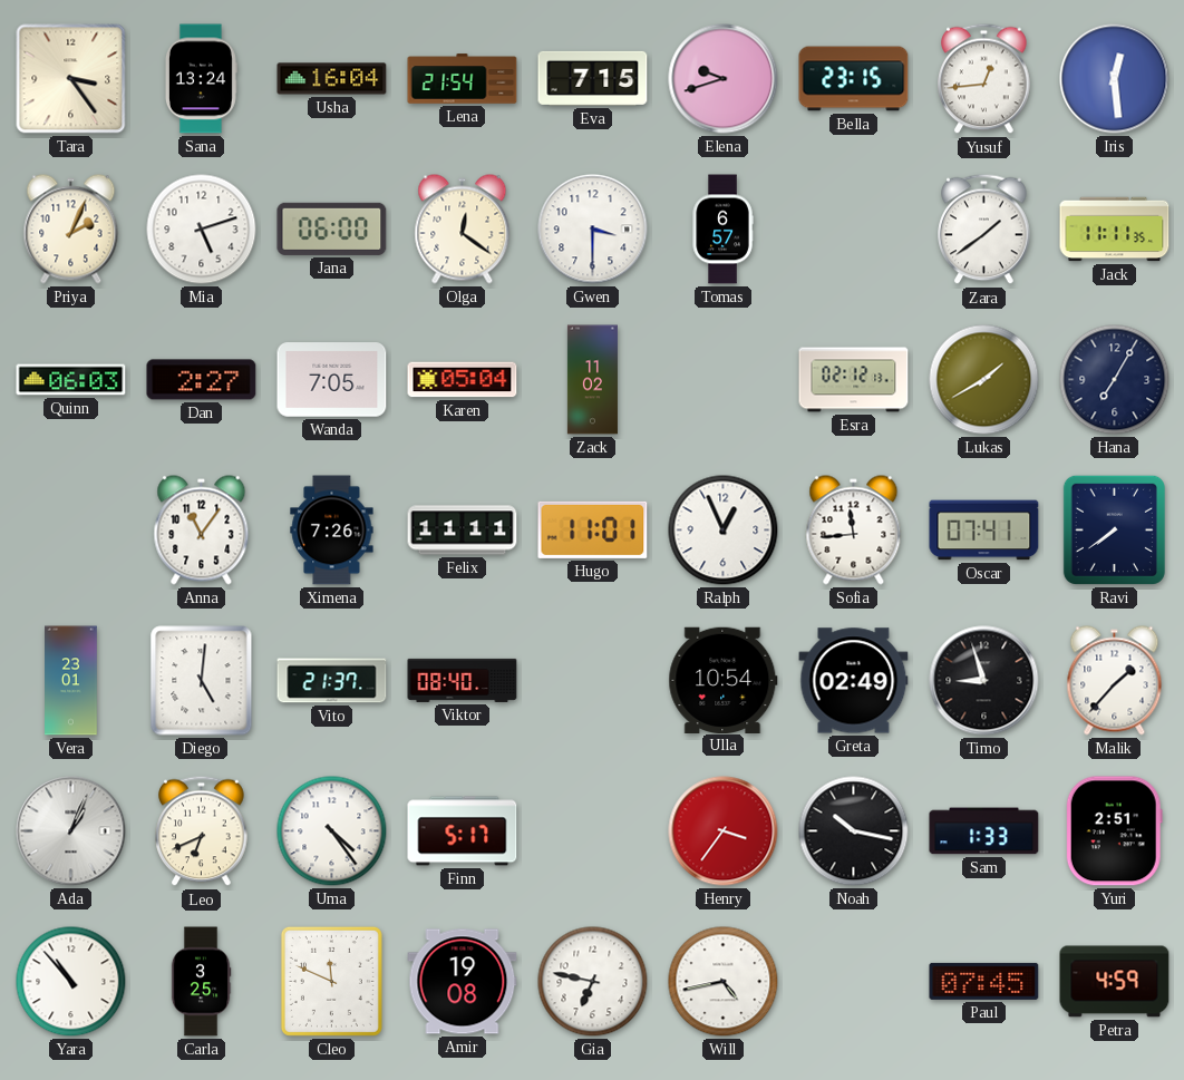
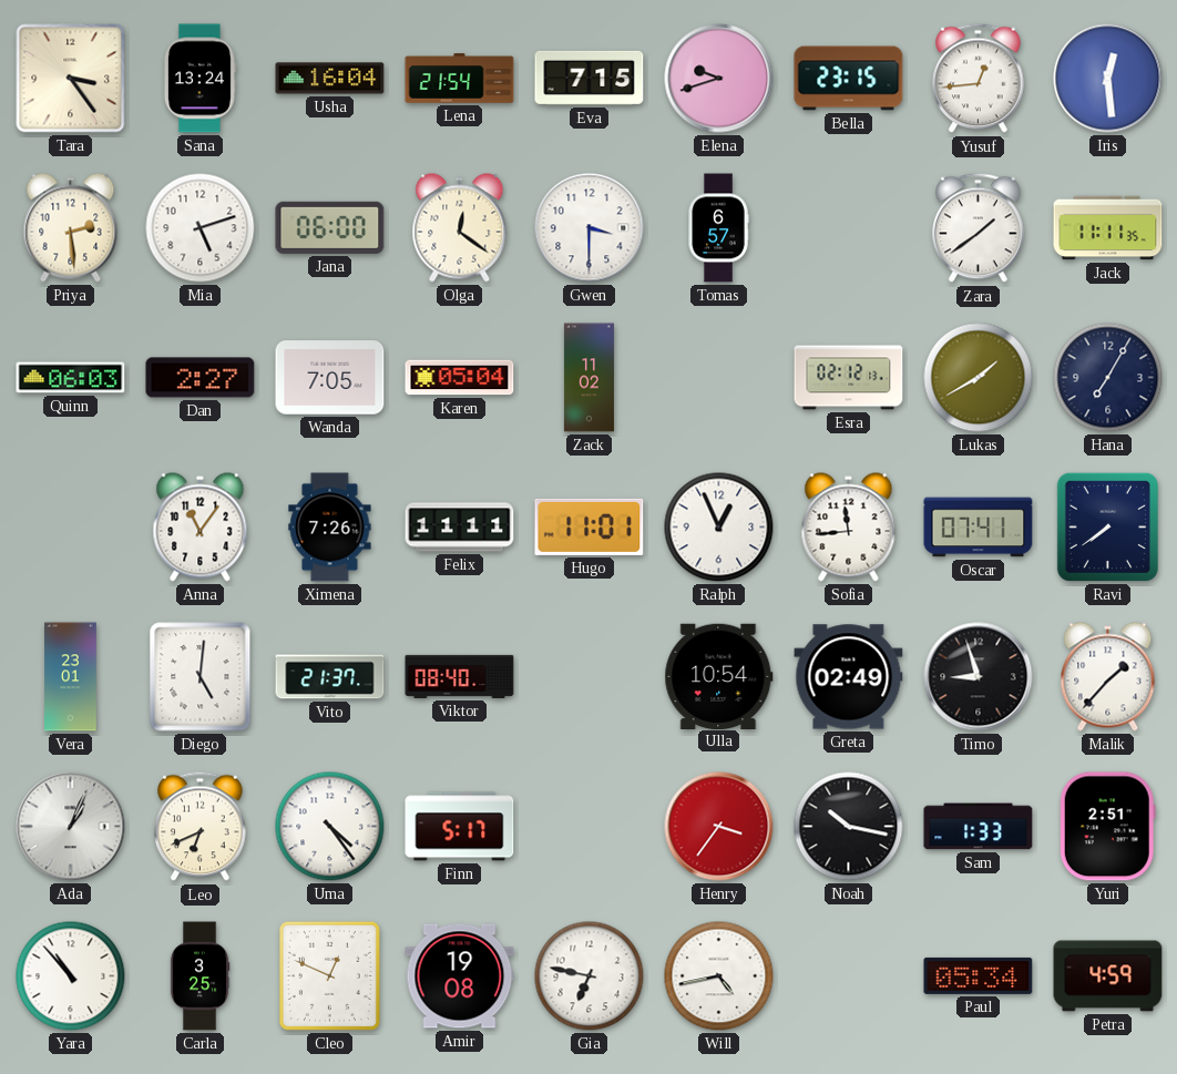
Priya: 2:04 -> 2:29 (71, 228)
Cleo: 11:49 -> 12:49 (329, 975)
Paul: 07:45 -> 05:34 (979, 975)
